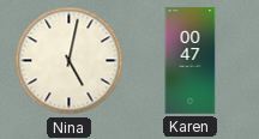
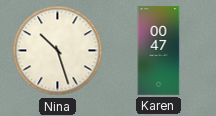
Nina: 5:02 -> 10:27 (58, 51)
